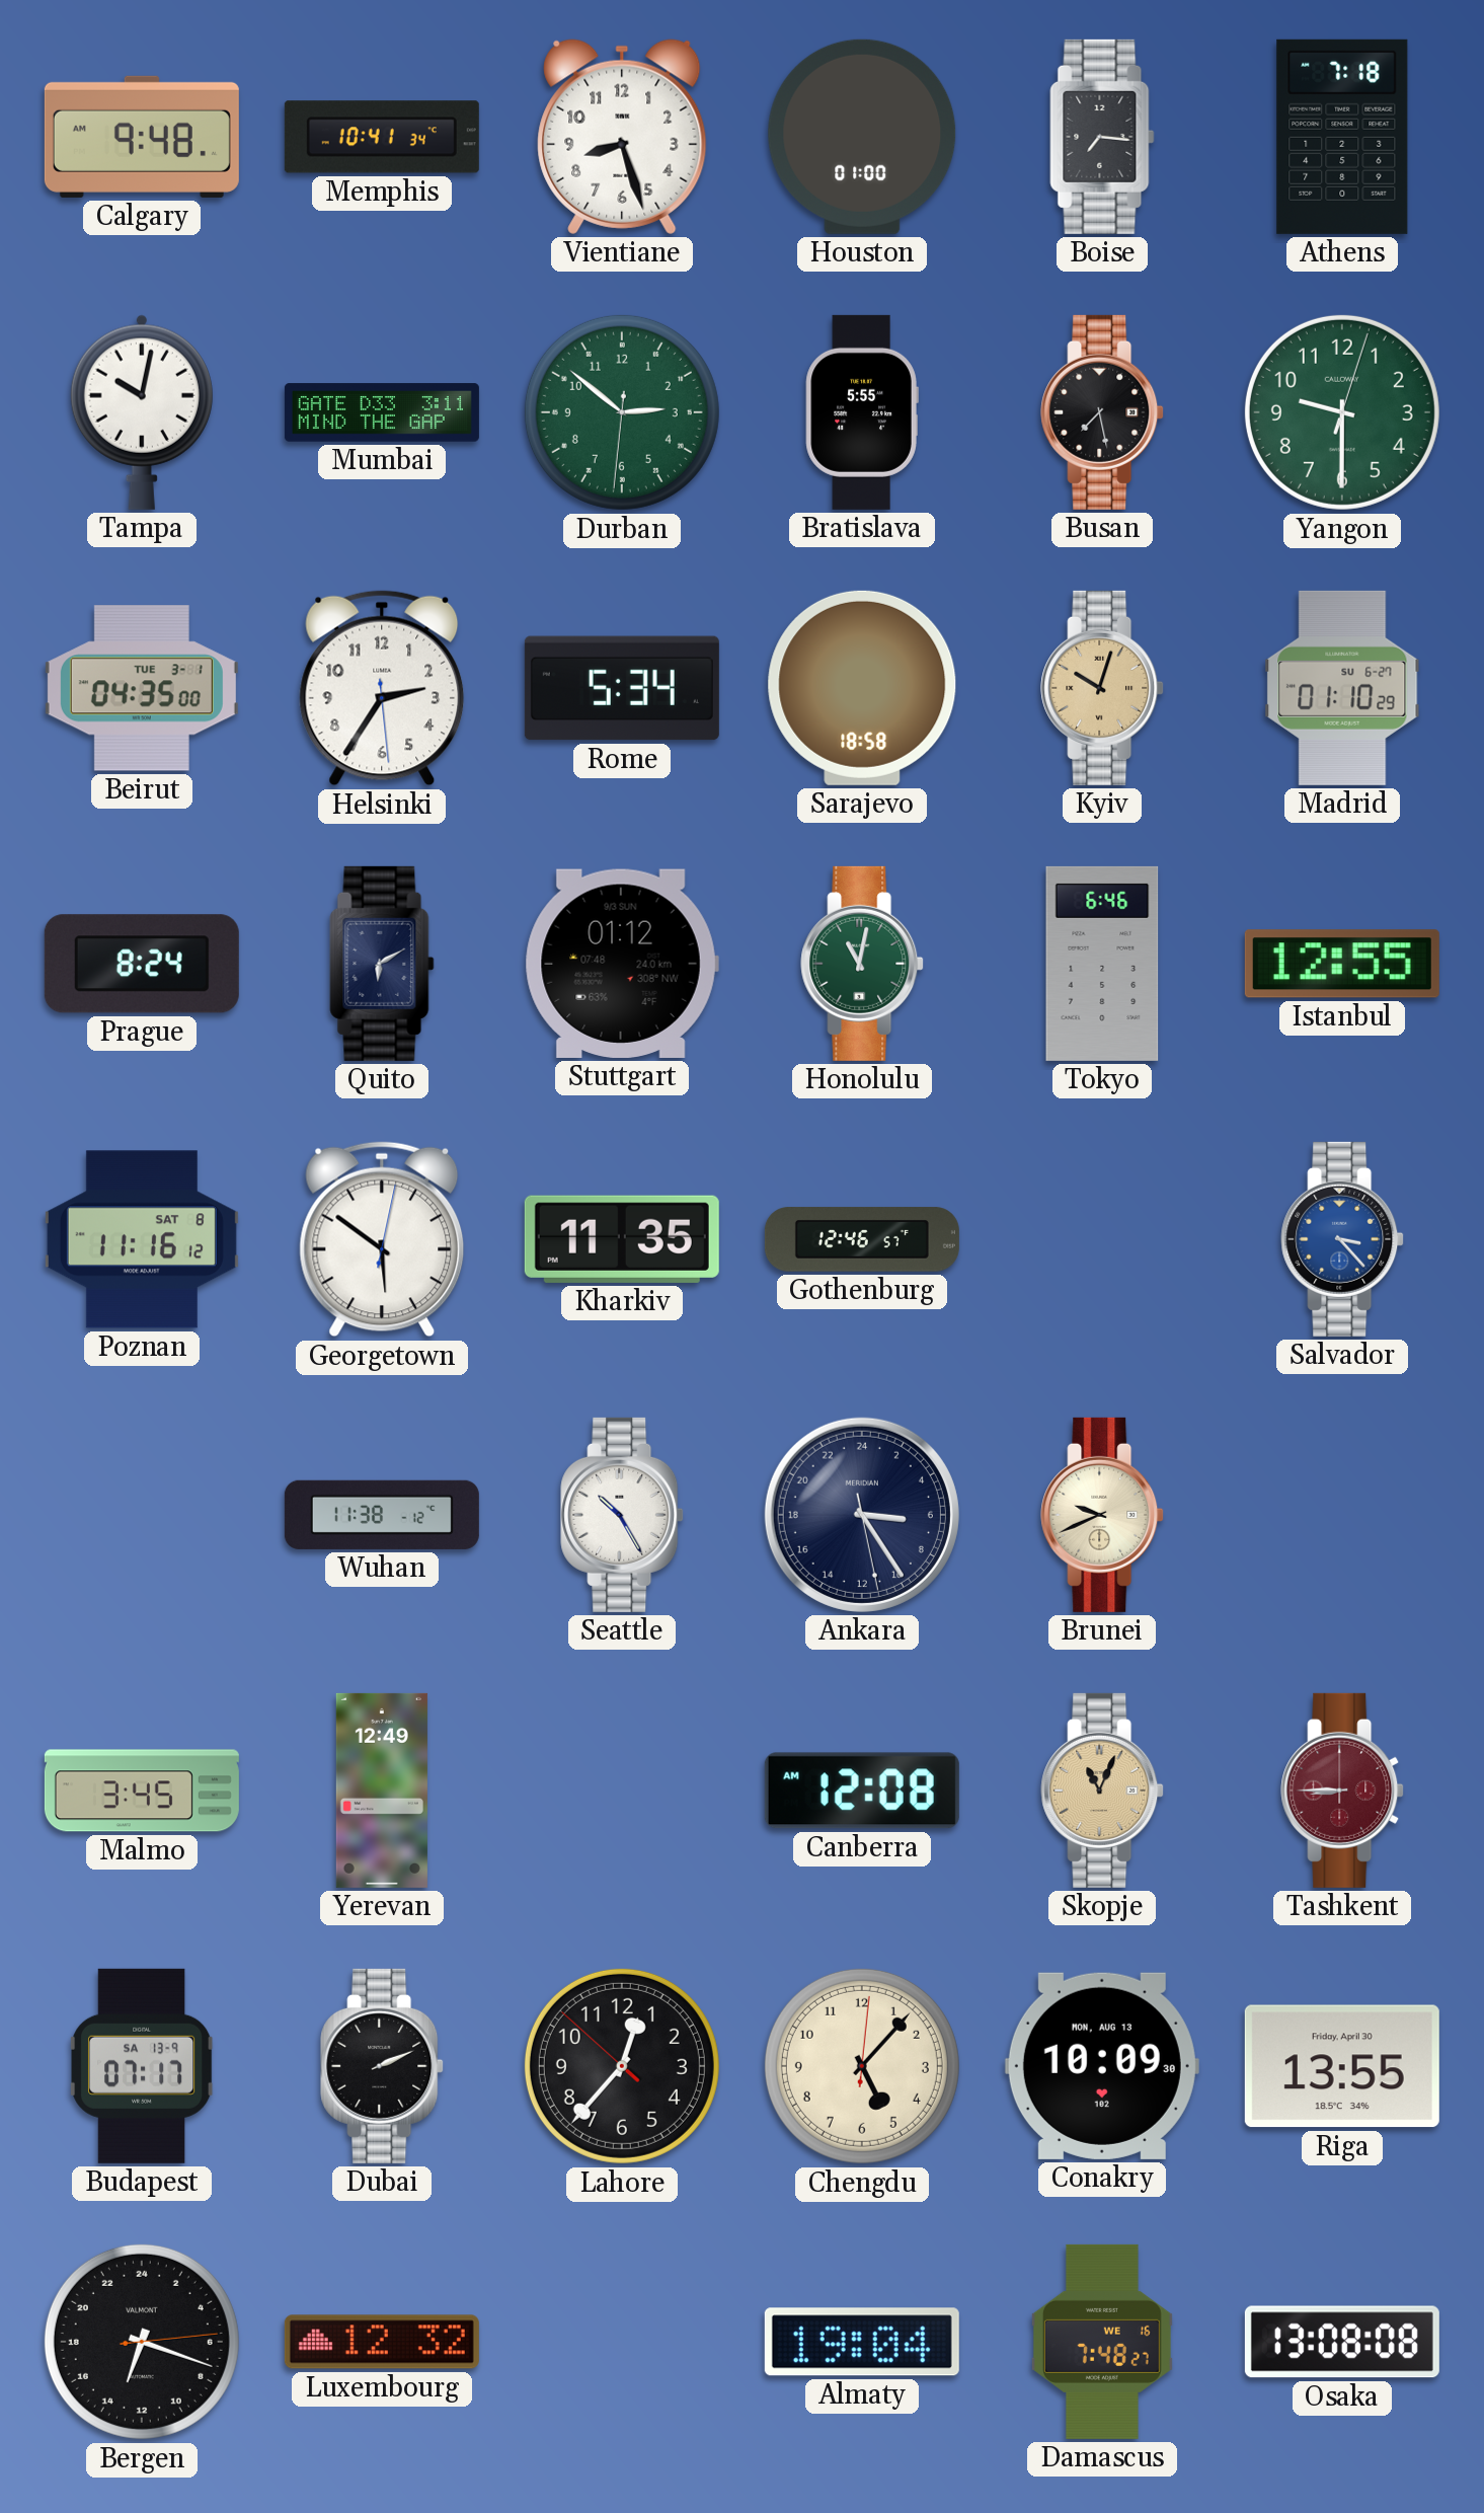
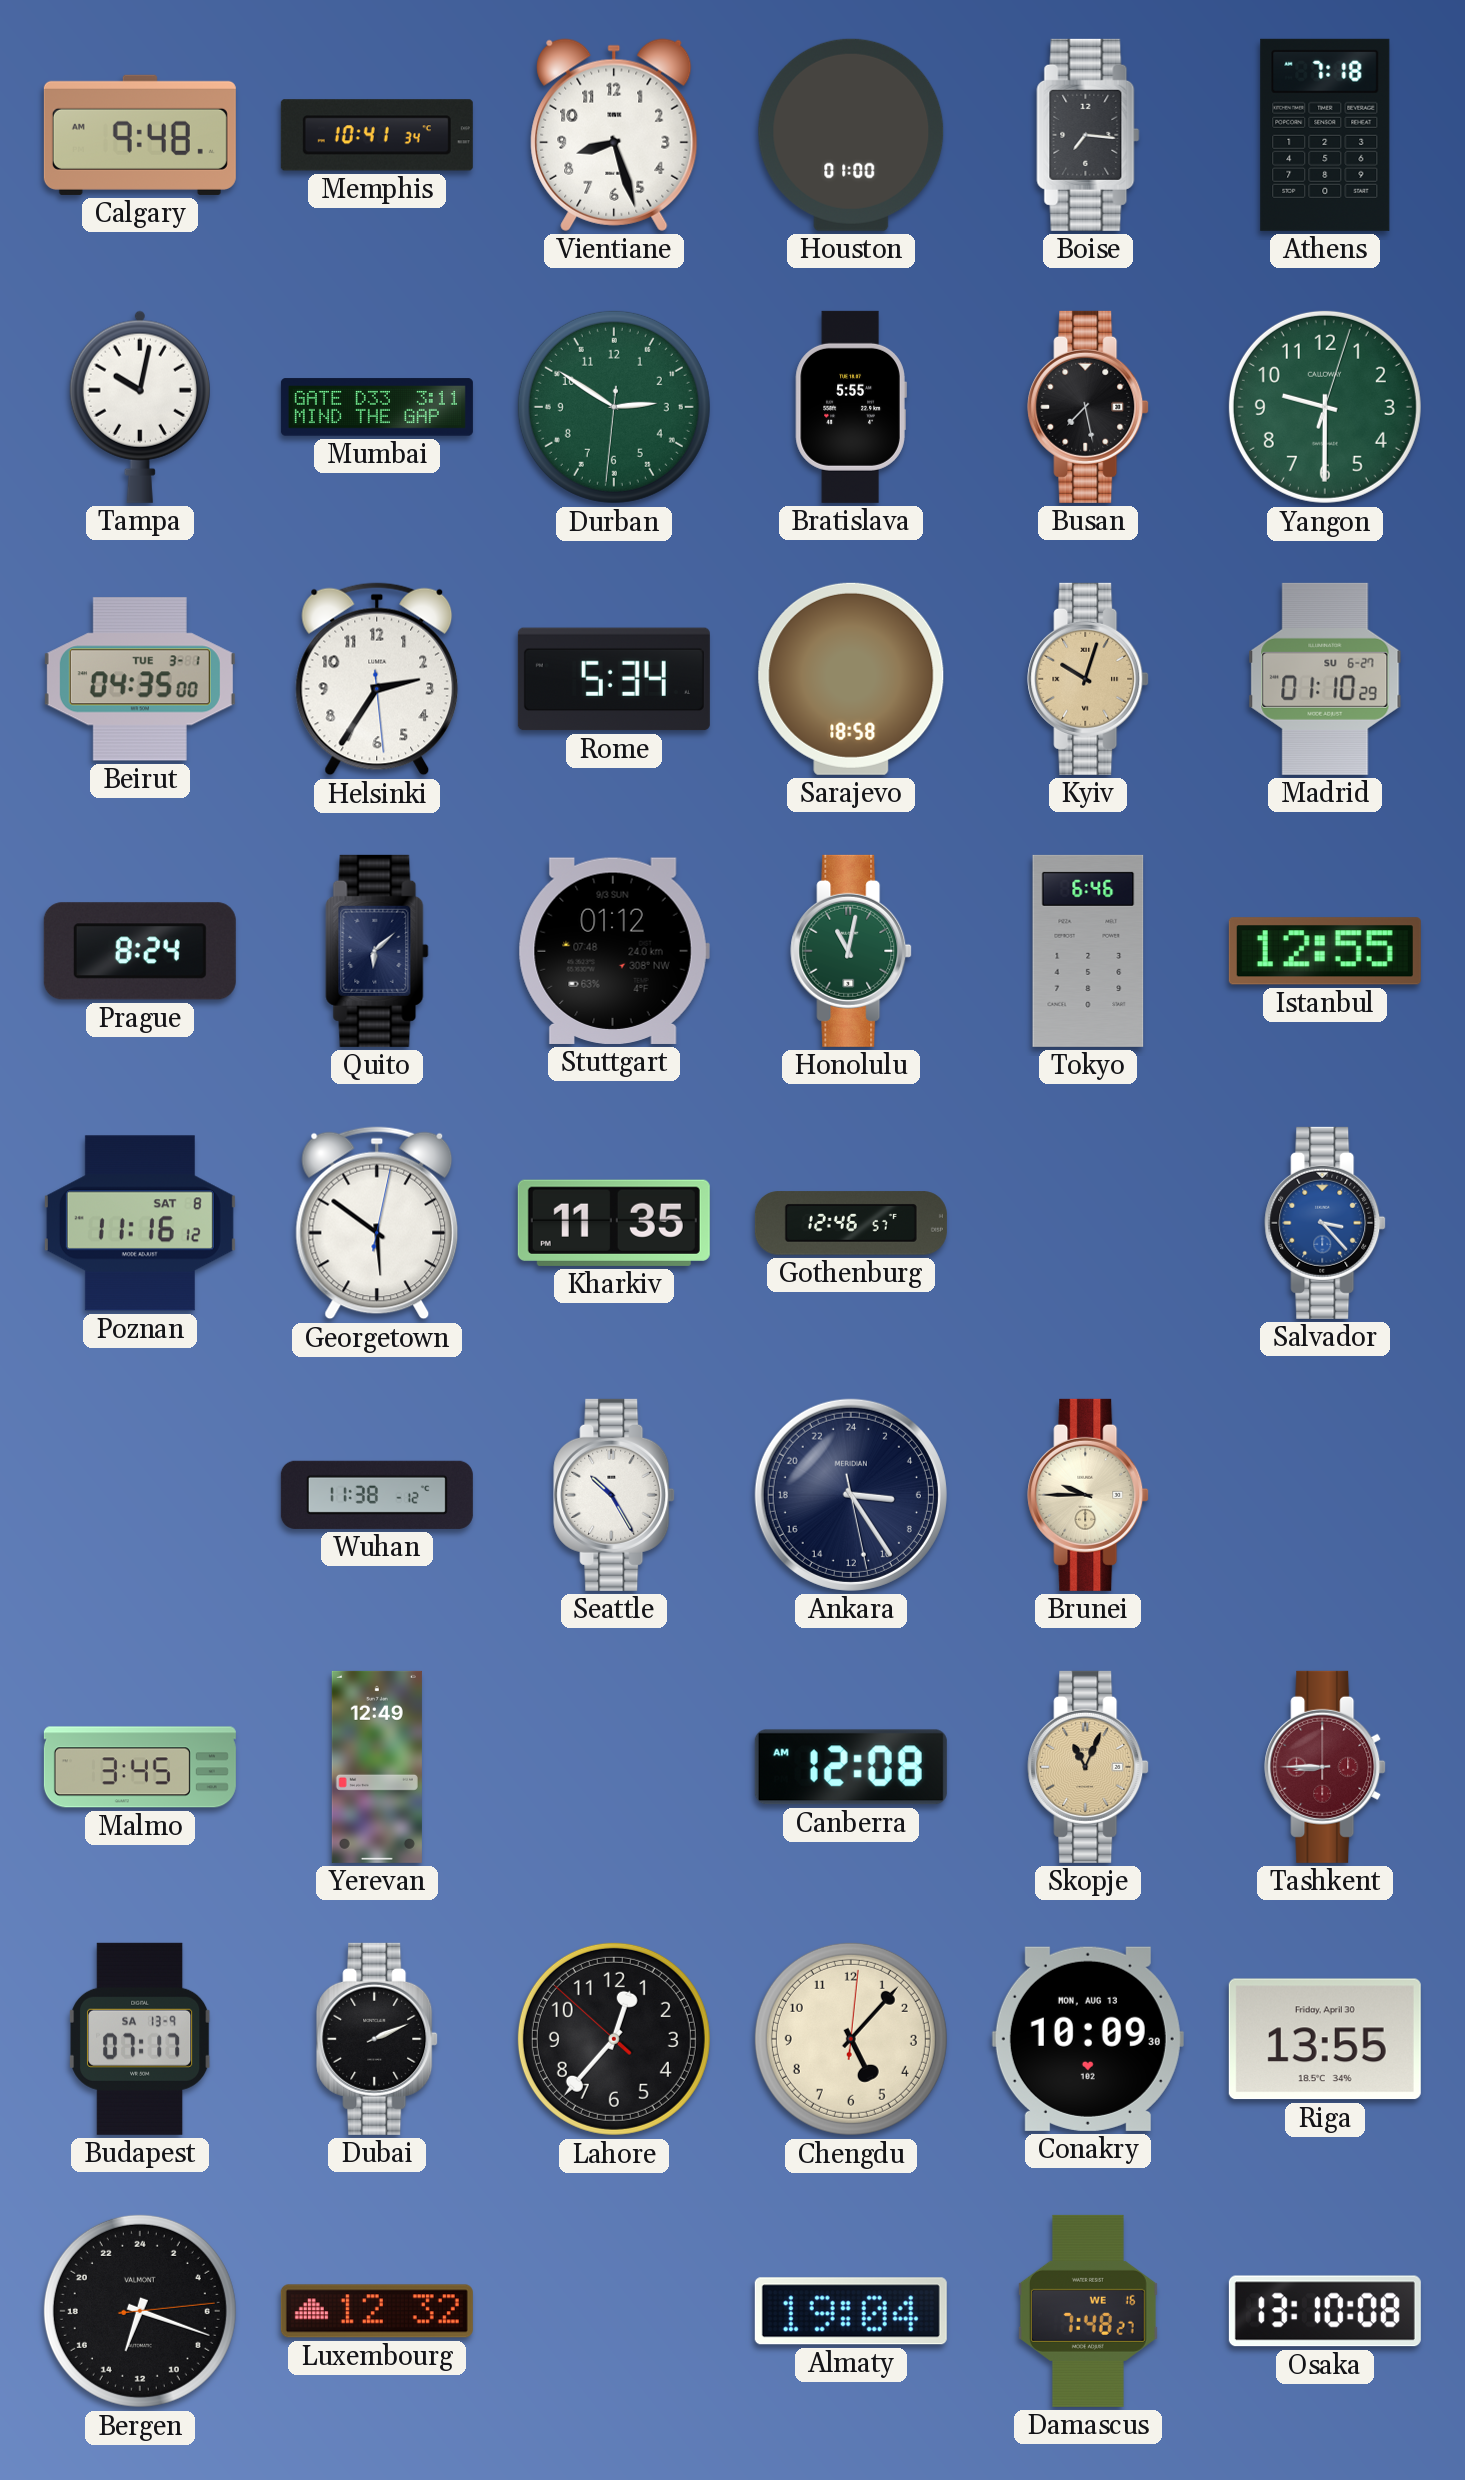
Durban: 2:51 -> 2:50 (614, 407)
Quito: 6:10 -> 6:08 (377, 951)
Brunei: 9:41 -> 9:45 (1088, 1495)
Osaka: 13:08 -> 13:10 (1325, 2311)
